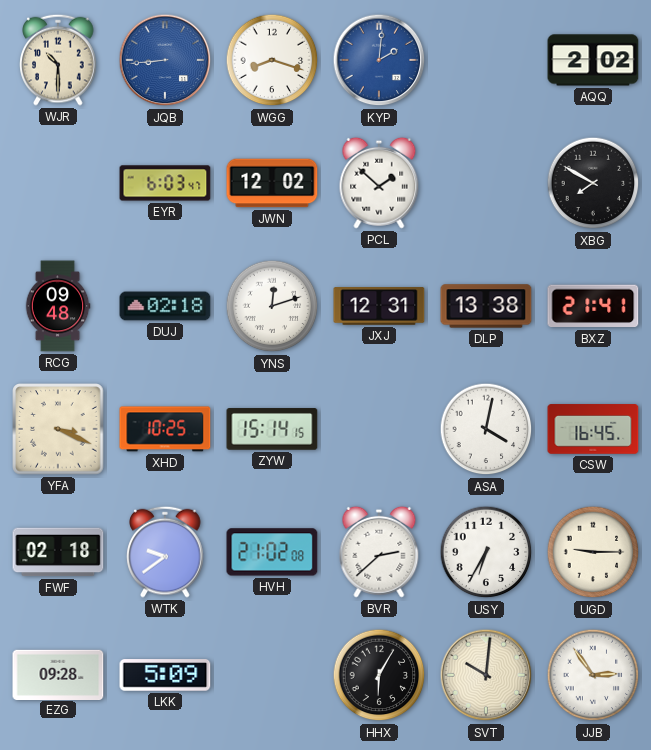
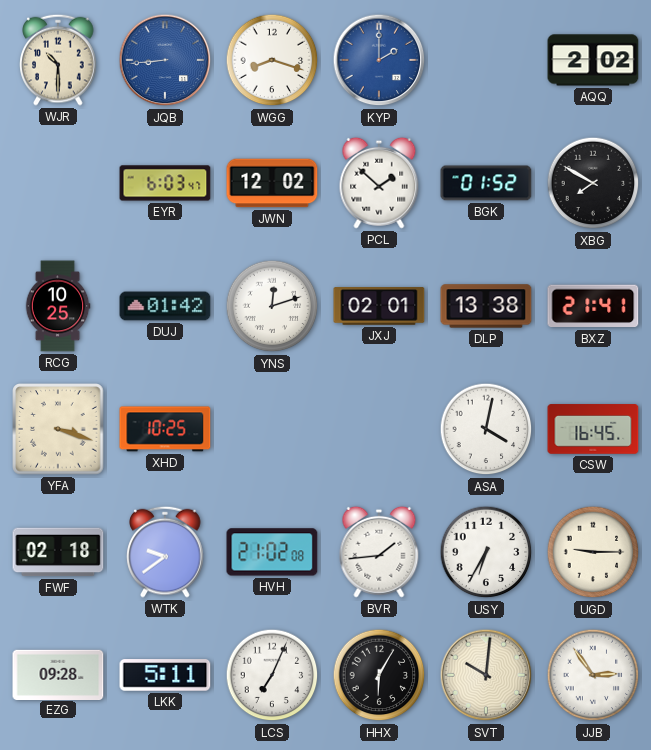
KYP: 2:01 -> 2:00 (379, 60)
BGK: none -> 01:52 (486, 183)
RCG: 09:48 -> 10:25 (58, 306)
DUJ: 02:18 -> 01:42 (165, 306)
JXJ: 12:31 -> 02:01 (379, 306)
YFA: 3:19 -> 3:18 (58, 429)
ZYW: 15:14 -> none (272, 429)
BVR: 2:38 -> 1:44 (379, 552)
LKK: 5:09 -> 5:11 (165, 675)
LCS: none -> 7:04 (272, 675)
